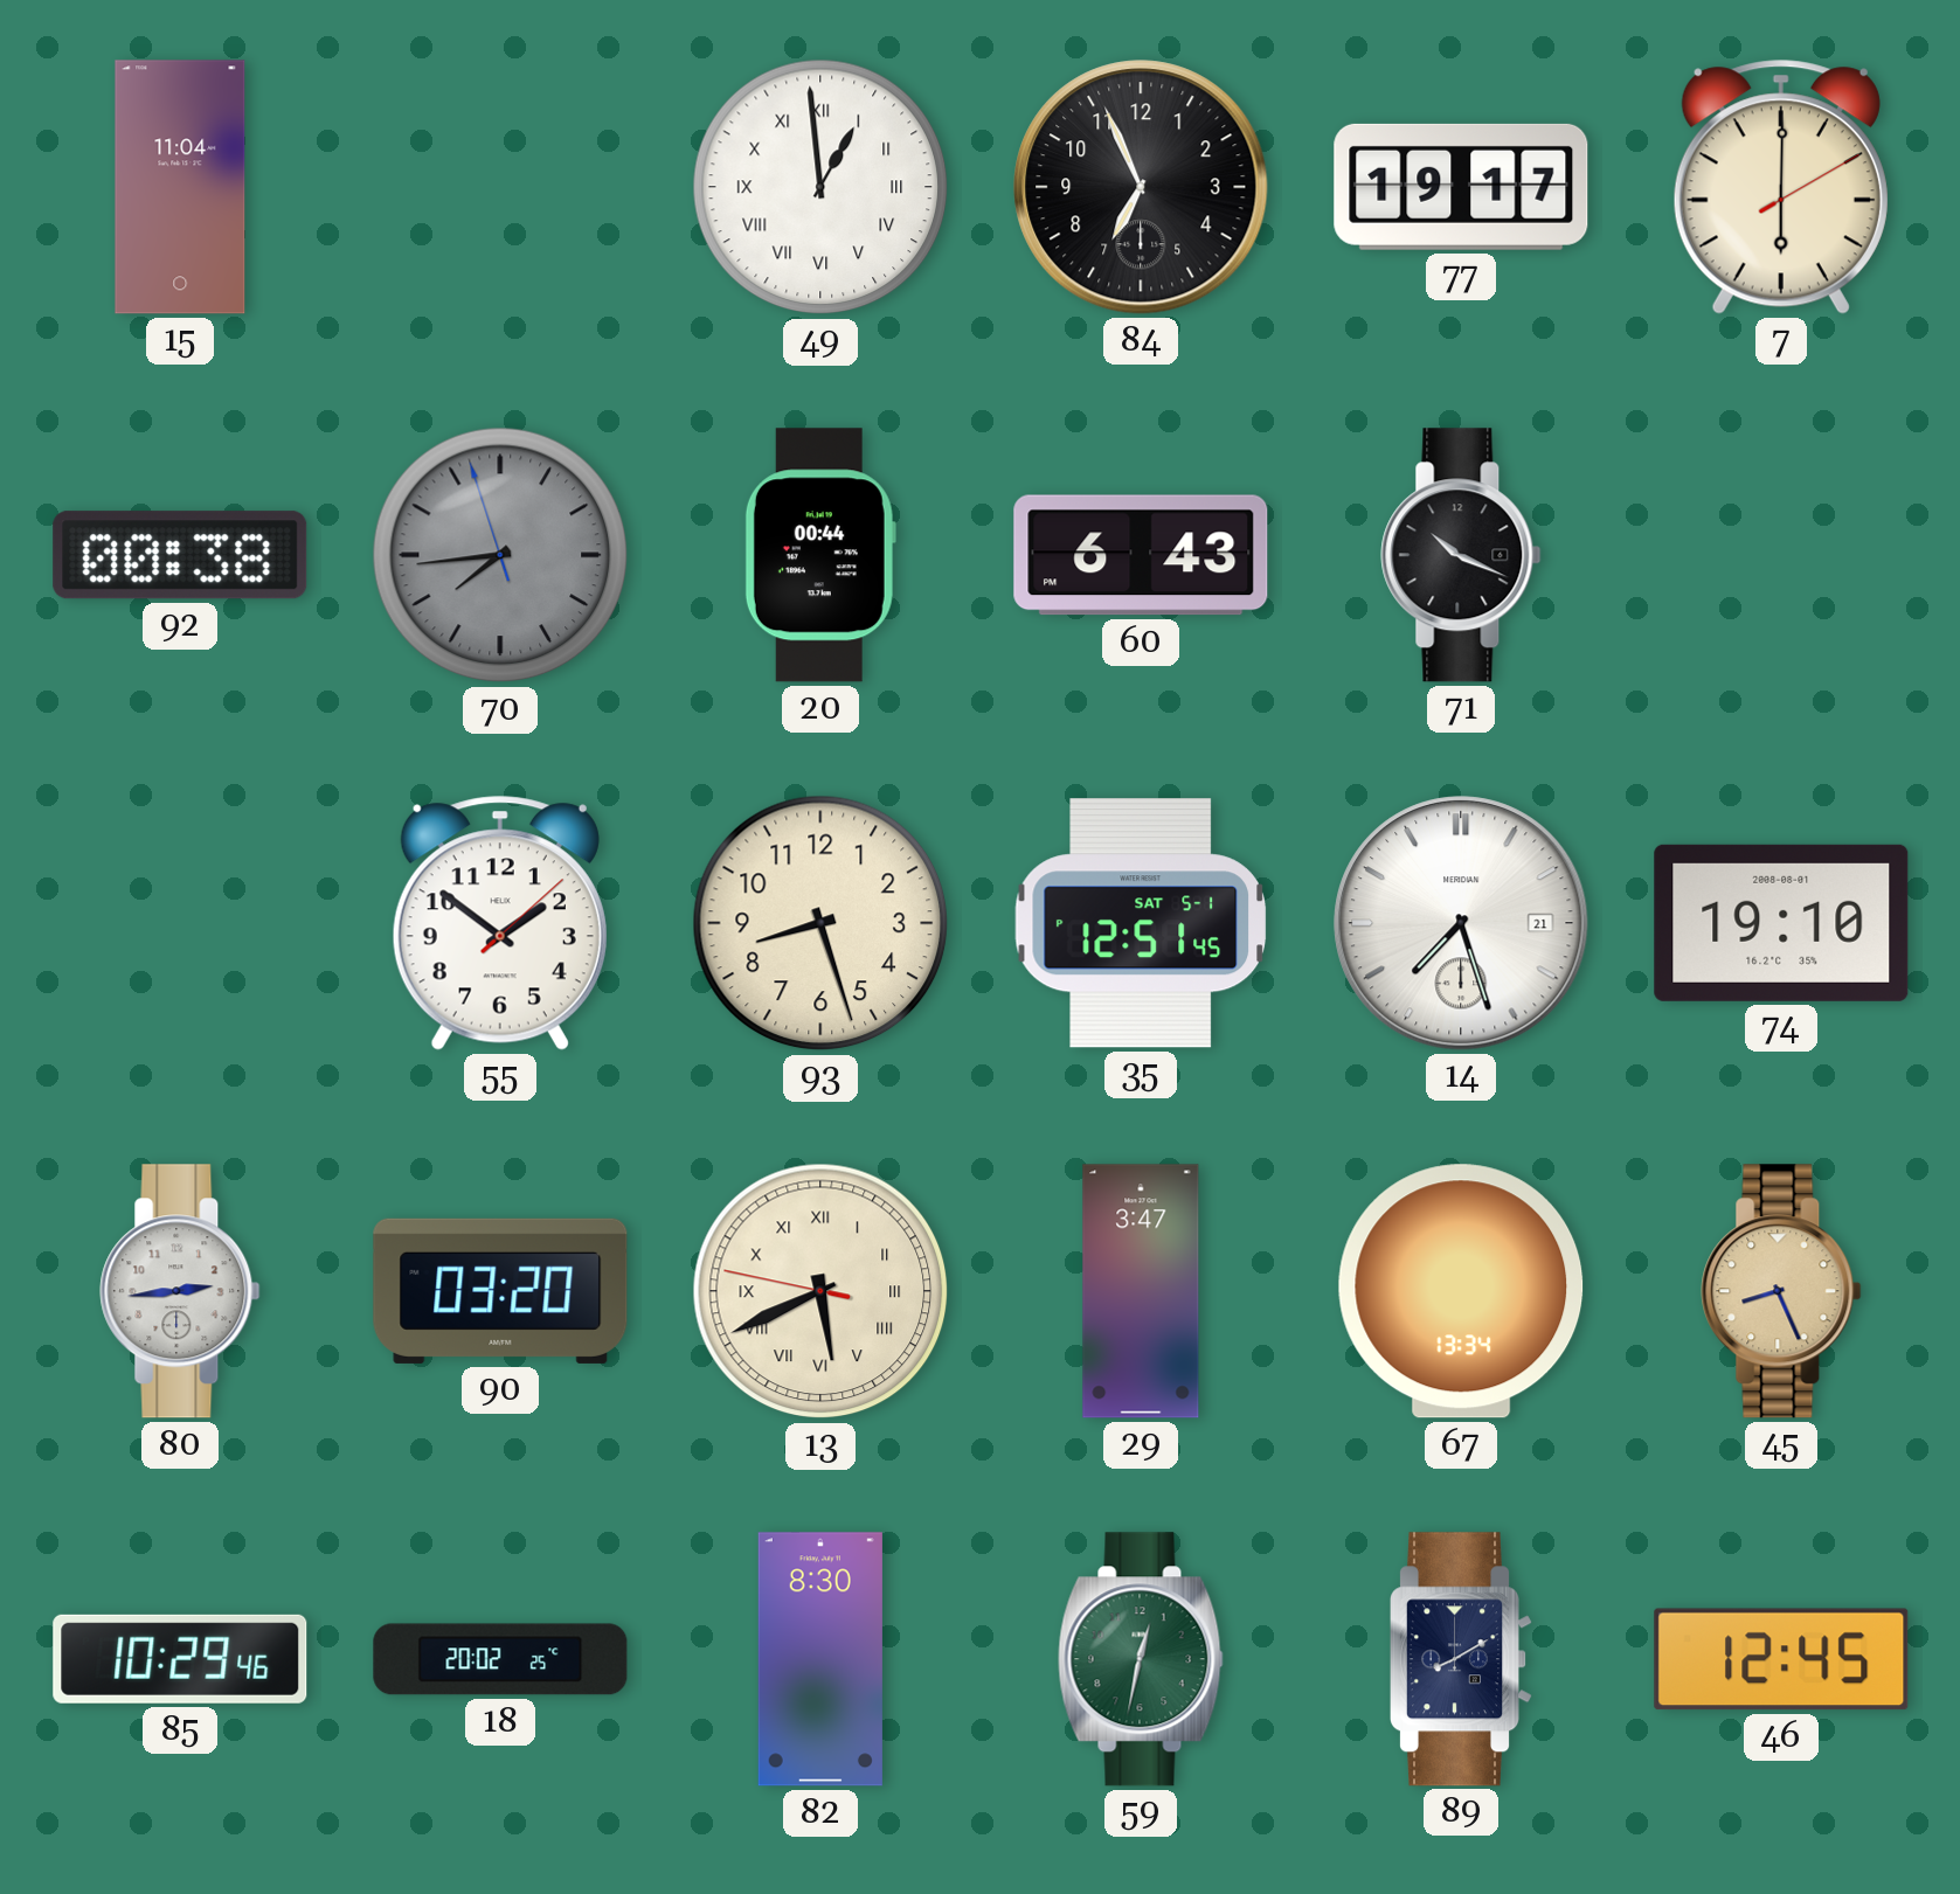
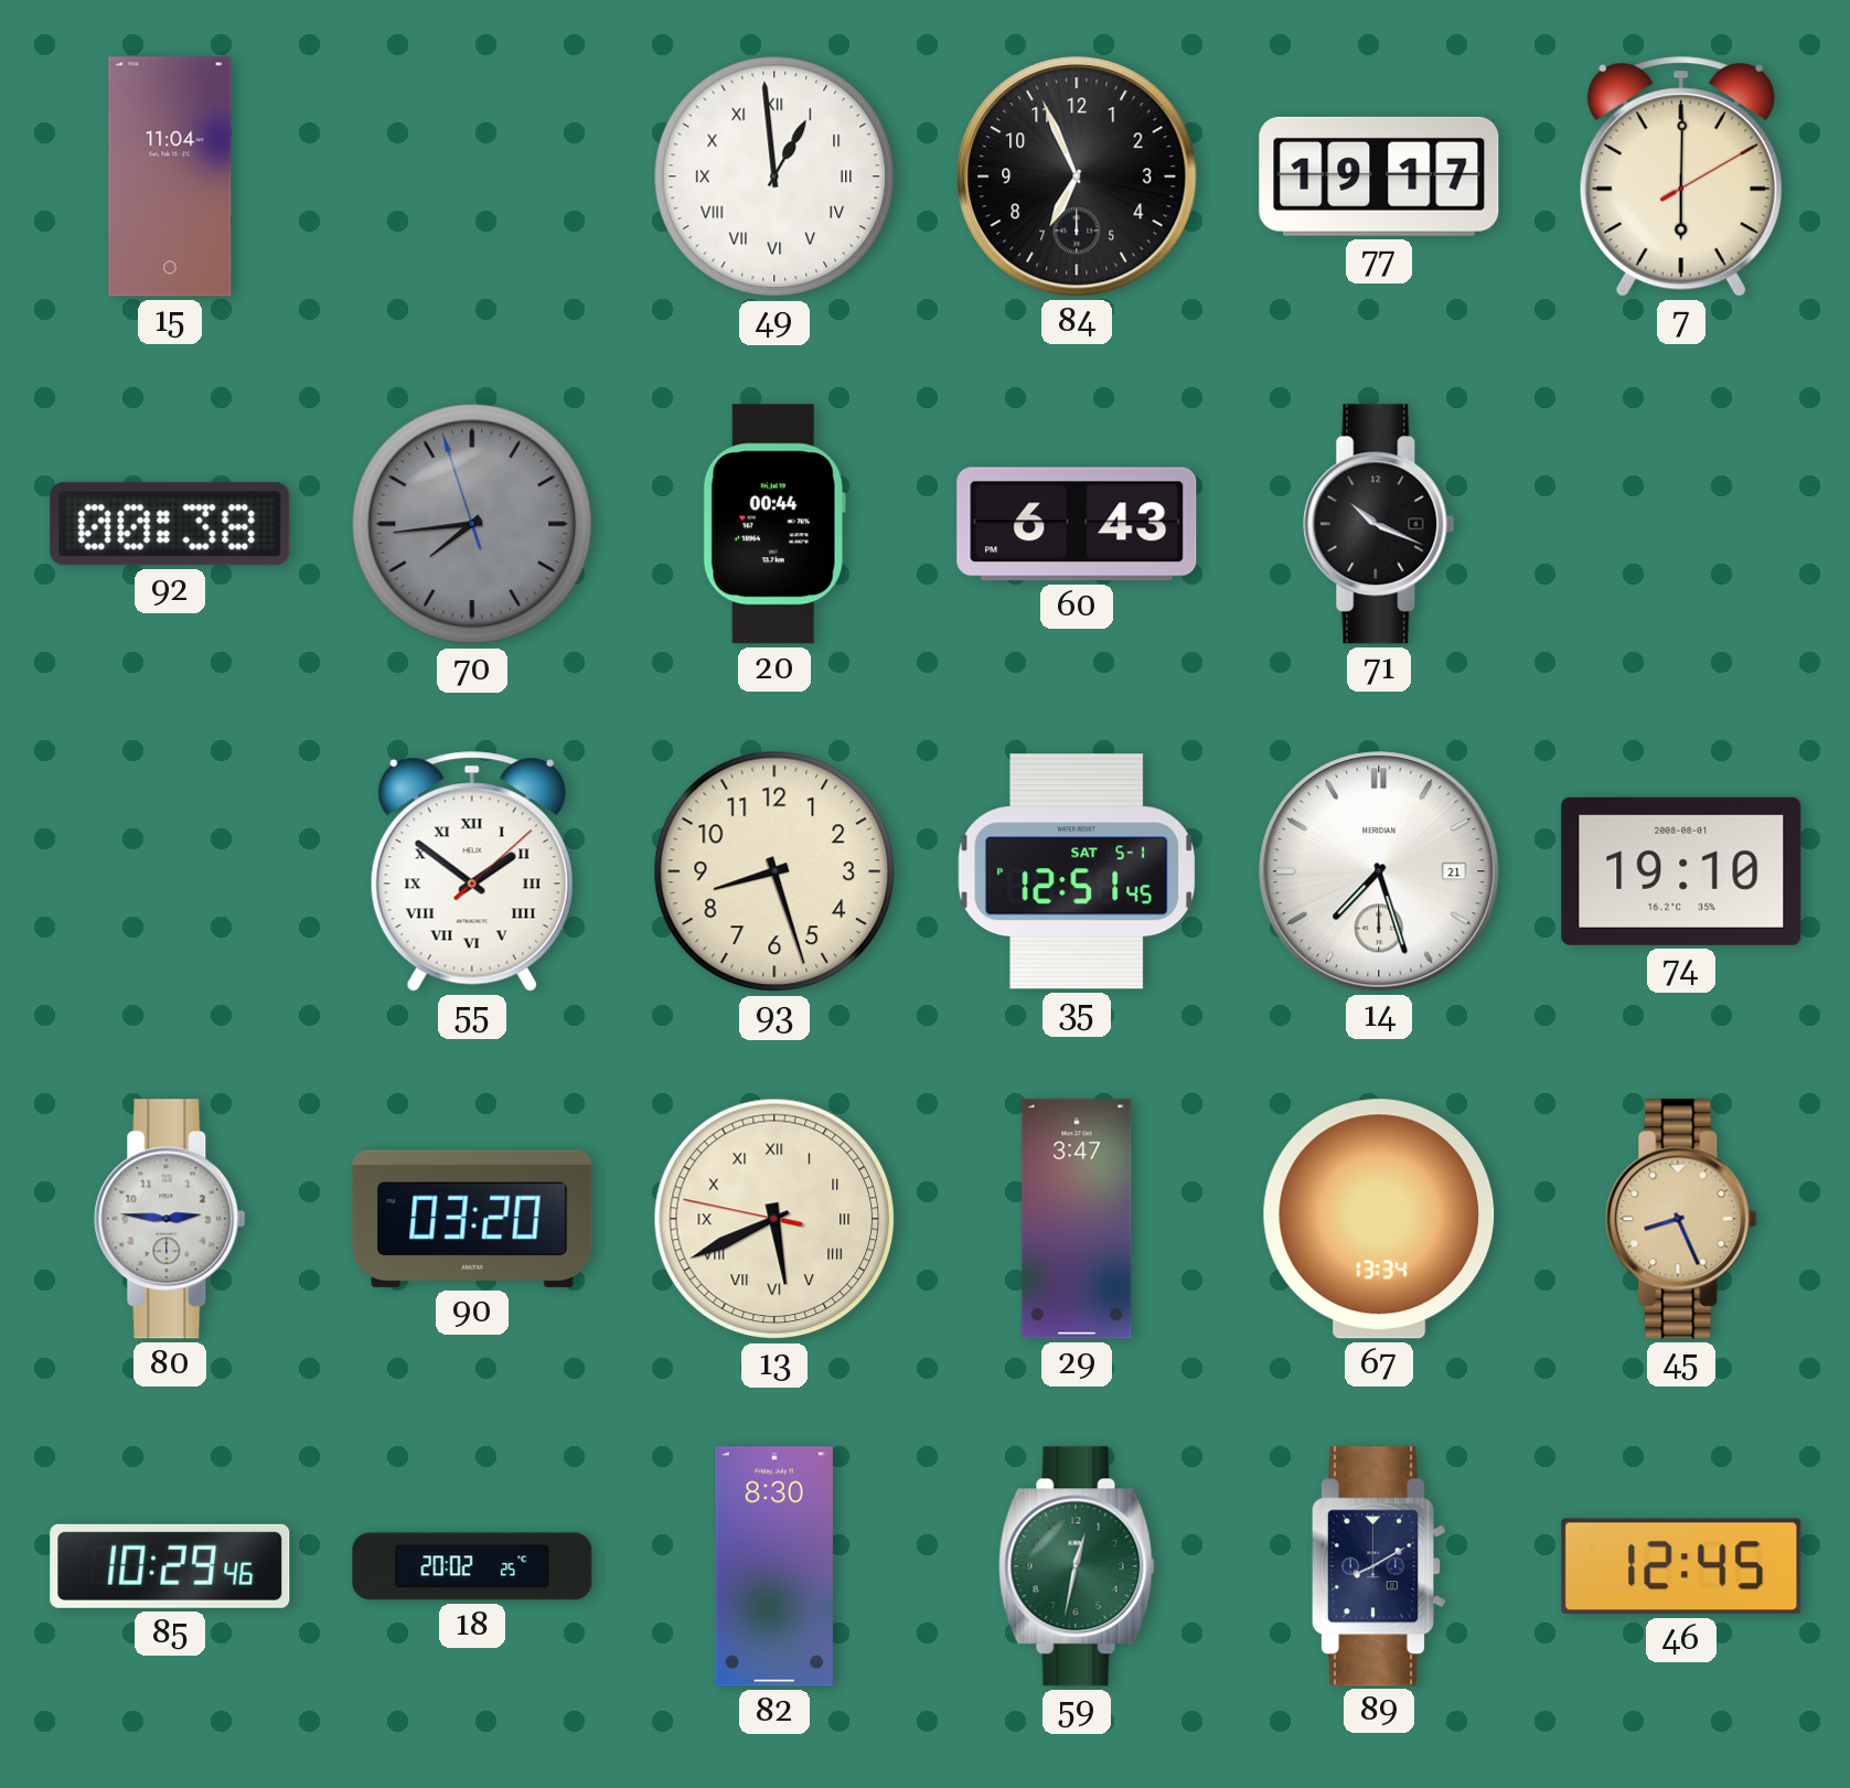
55 numerals: Arabic -> Roman (472, 871)
80: 2:44 -> 2:46 (170, 1219)
